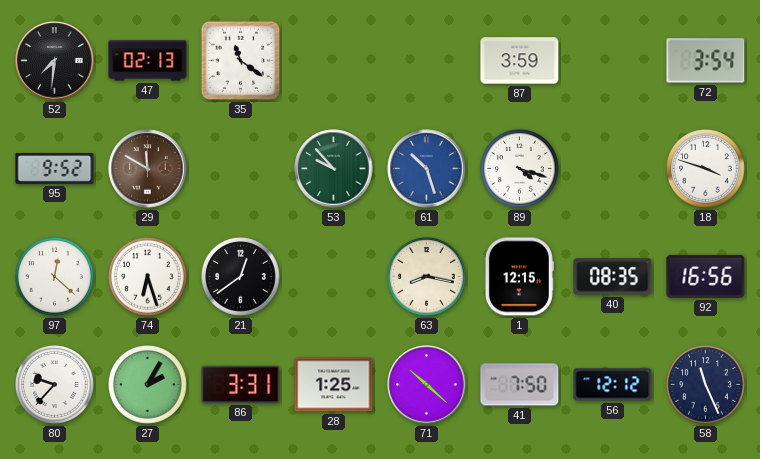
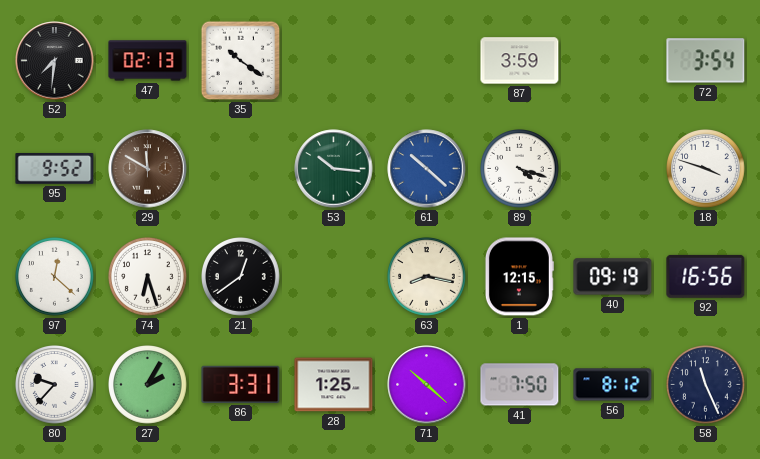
35: 11:21 -> 10:21 (241, 61)
53: 9:53 -> 10:16 (334, 169)
61: 10:27 -> 10:22 (427, 169)
40: 08:35 -> 09:19 (613, 277)
56: 12:12 -> 8:12 (613, 385)
